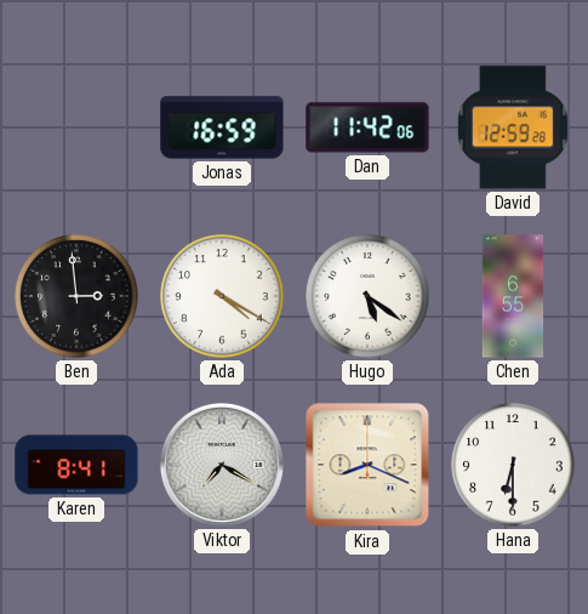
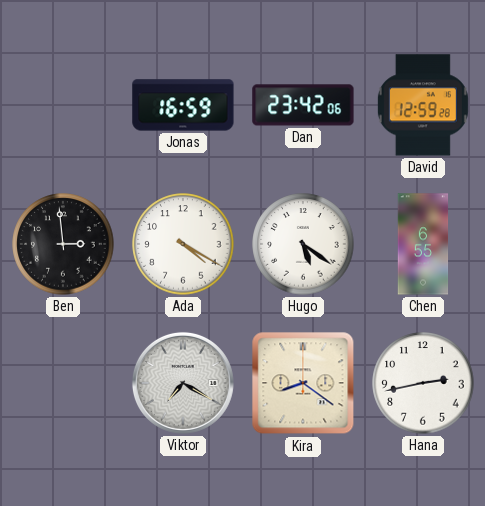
Dan: 11:42 -> 23:42 (303, 105)
Karen: 8:41 -> none (76, 465)
Kira: 8:19 -> 8:21 (303, 383)
Hana: 6:30 -> 2:43 (423, 383)
